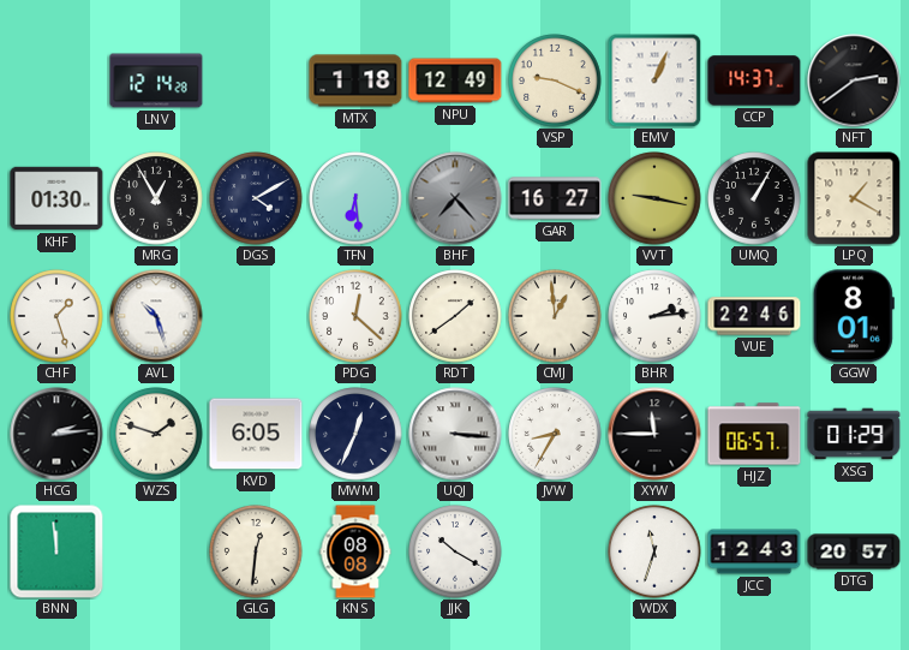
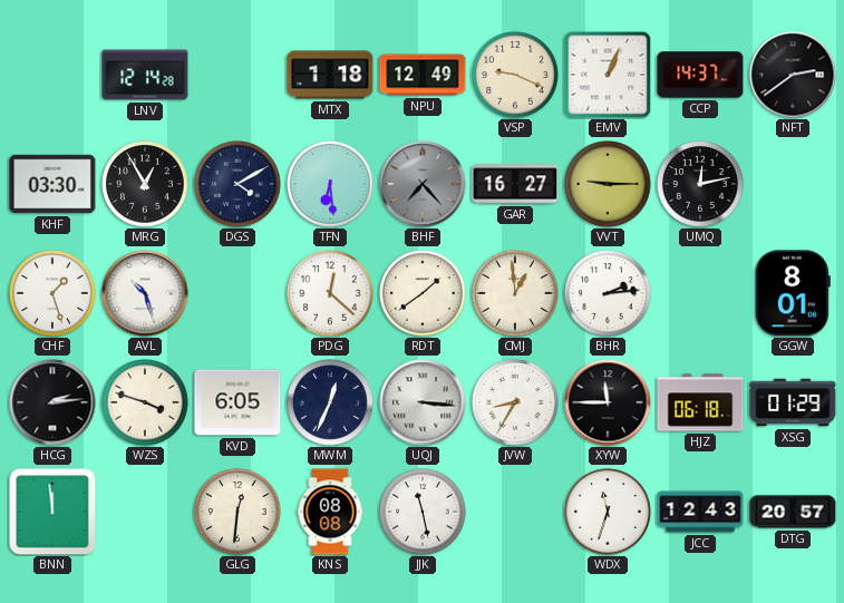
KHF: 01:30 -> 03:30 (52, 184)
VVT: 9:17 -> 9:15 (608, 184)
UMQ: 1:05 -> 12:13 (700, 184)
LPQ: 1:20 -> none (854, 198)
VUE: 22:46 -> none (754, 316)
WZS: 1:48 -> 3:48 (145, 402)
HJZ: 06:57 -> 06:18 (700, 402)
JJK: 10:20 -> 11:28 (423, 512)
